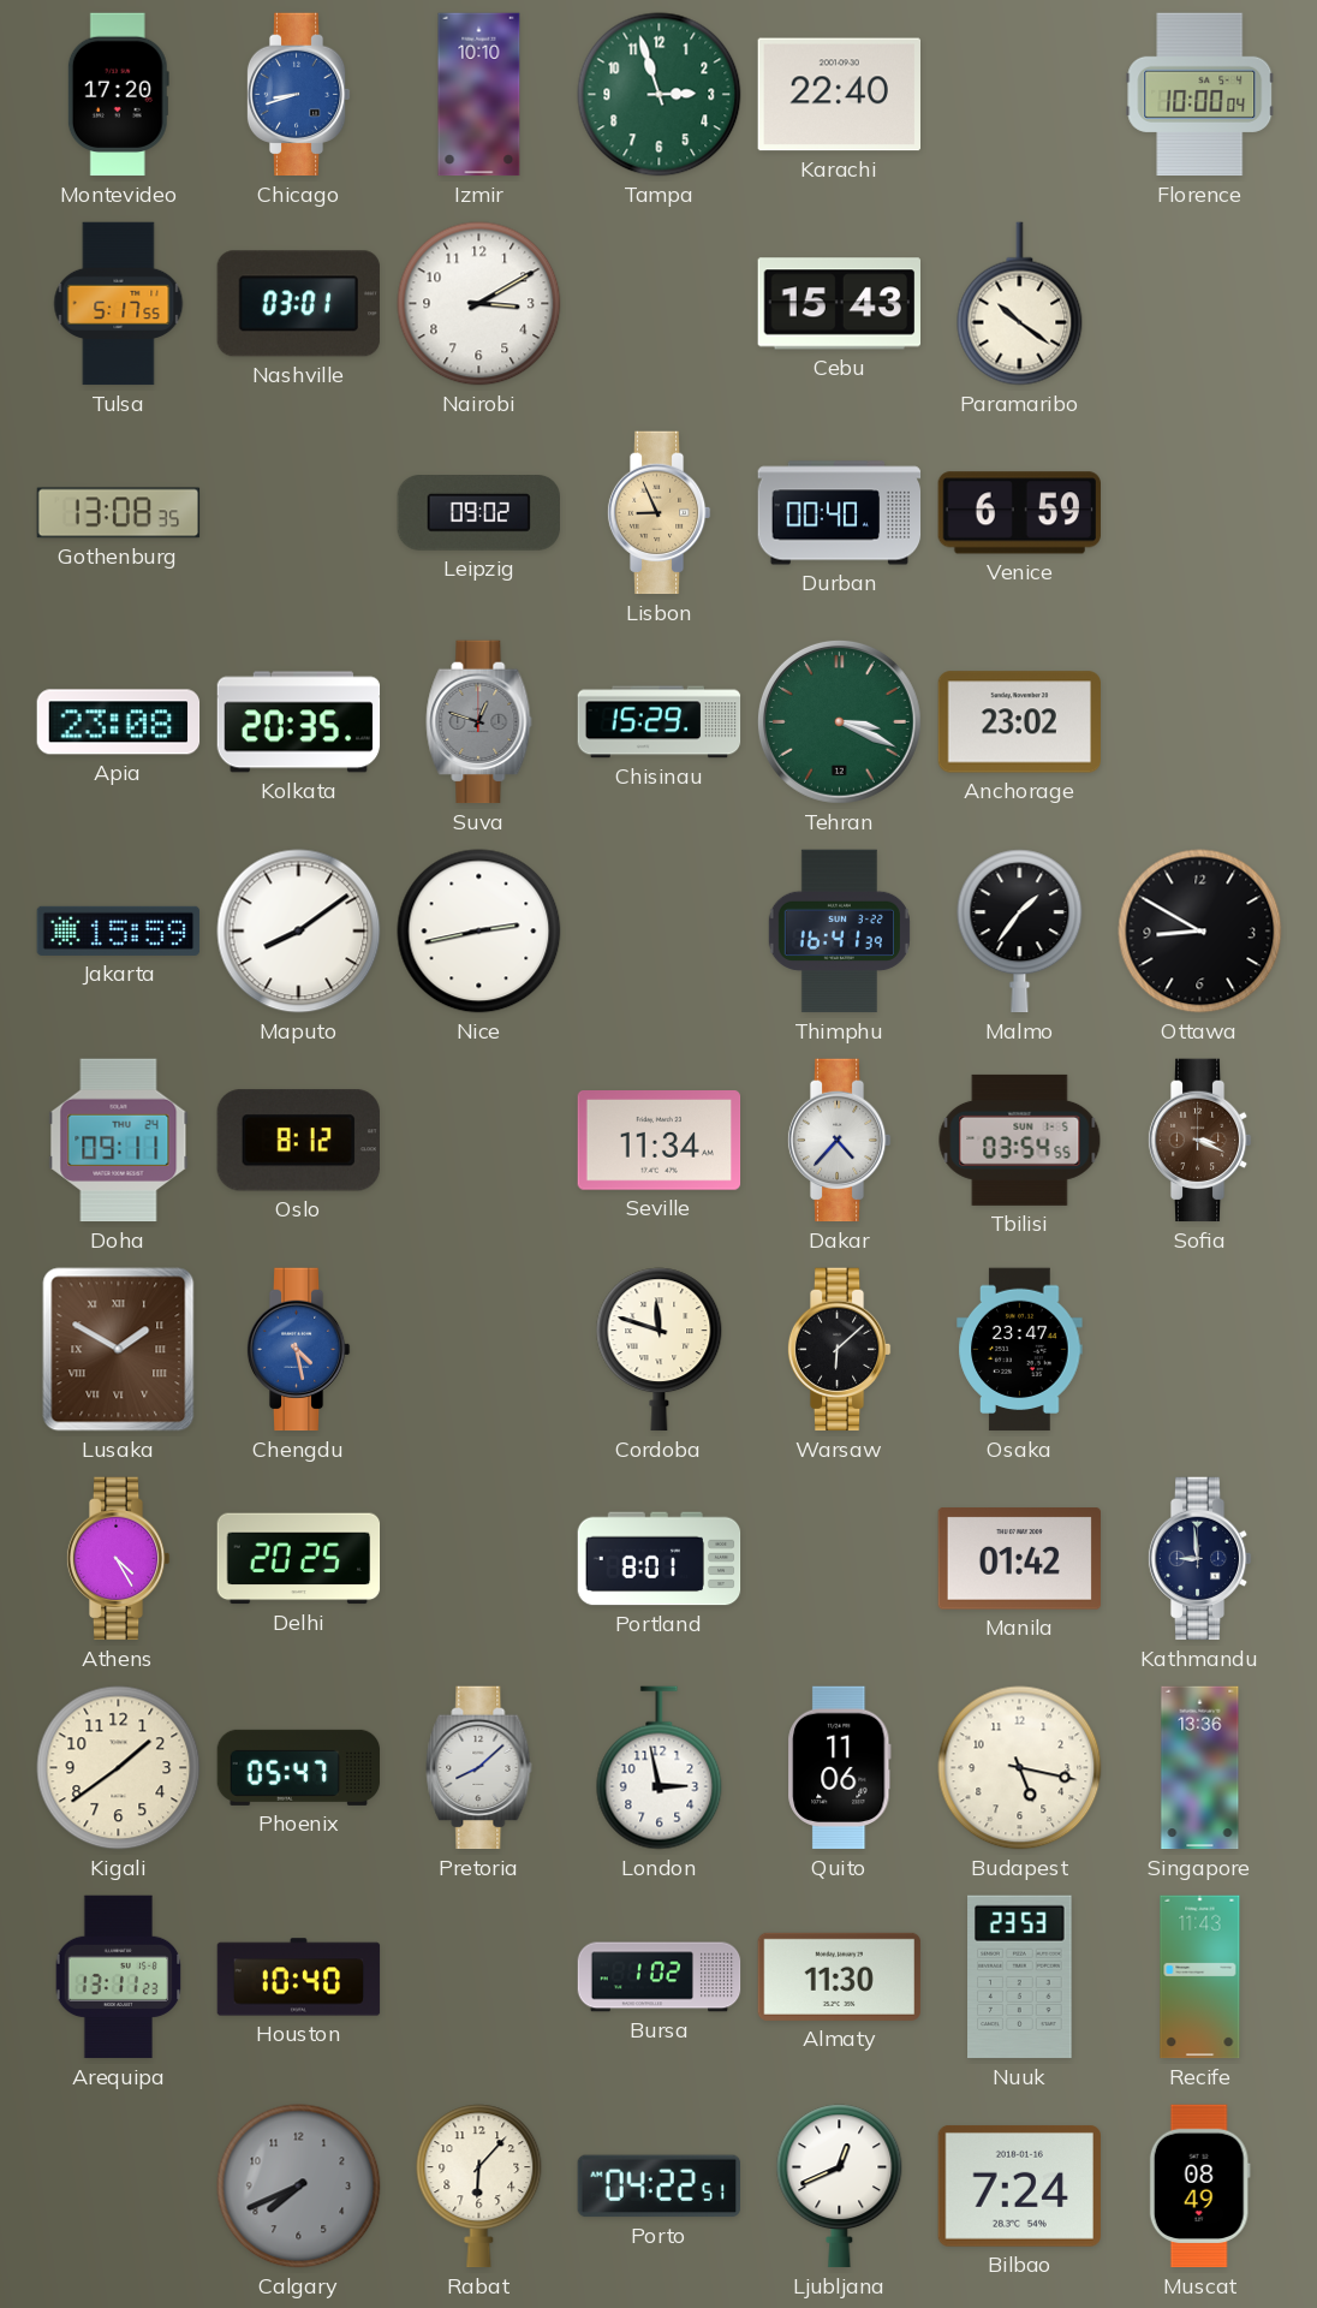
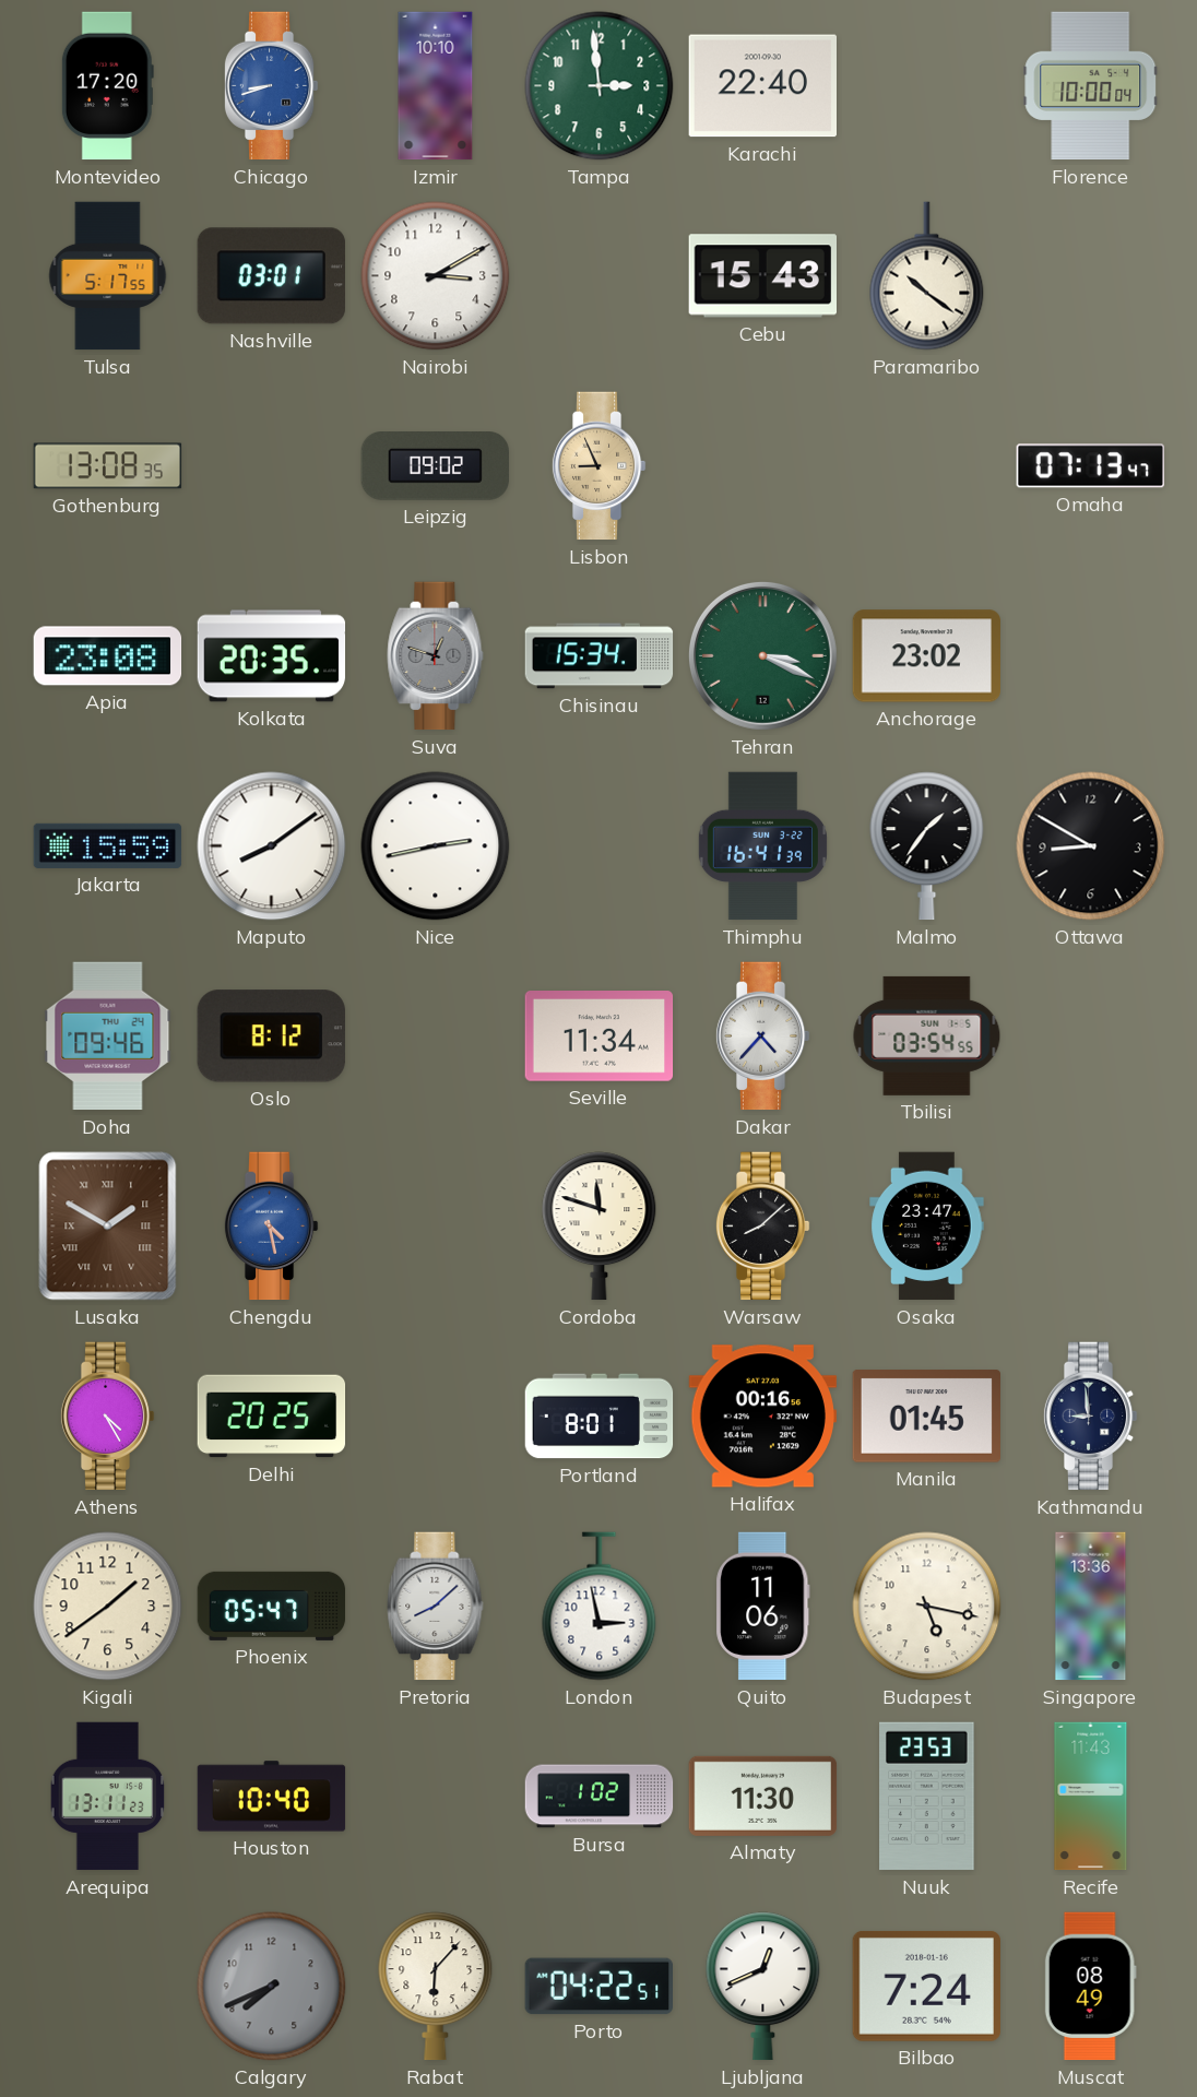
Tampa: 2:57 -> 2:59 (600, 86)
Durban: 00:40 -> none (840, 513)
Venice: 6:59 -> none (1019, 513)
Omaha: none -> 07:13 (1090, 466)
Chisinau: 15:29 -> 15:34 (600, 656)
Doha: 09:11 -> 09:46 (108, 1036)
Sofia: 3:19 -> none (1199, 1141)
Warsaw: 6:08 -> 8:08 (762, 1227)
Halifax: none -> 00:16 (762, 1417)
Manila: 01:42 -> 01:45 (926, 1417)
